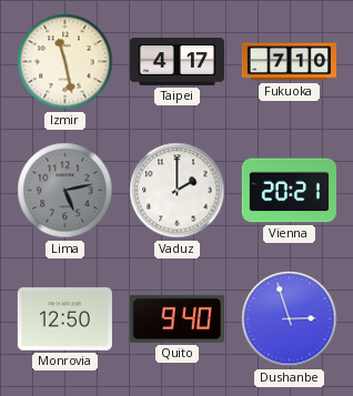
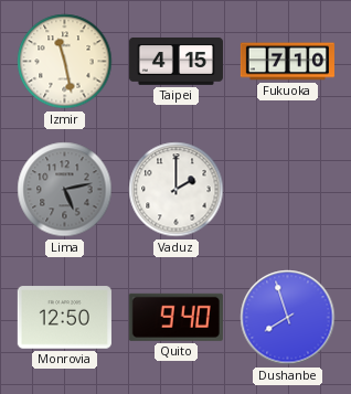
Taipei: 4:17 -> 4:15 (175, 62)
Vienna: 20:21 -> none (289, 191)
Dushanbe: 2:57 -> 7:57 (288, 318)
